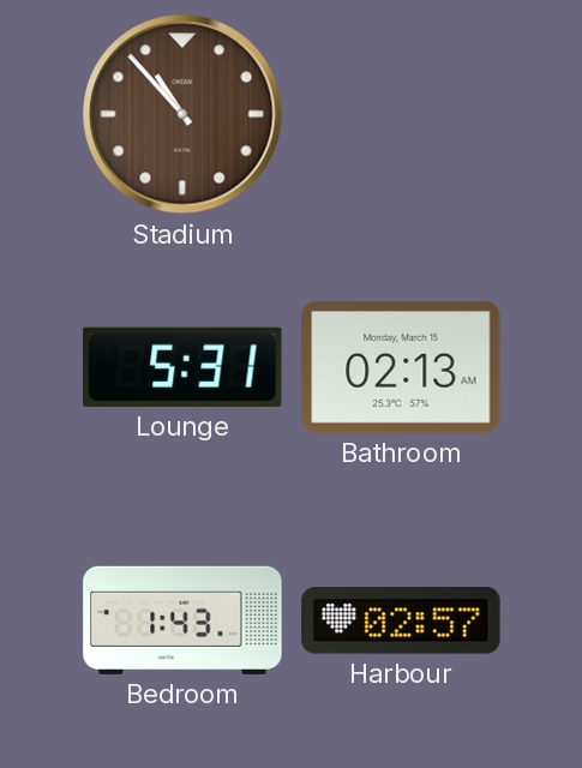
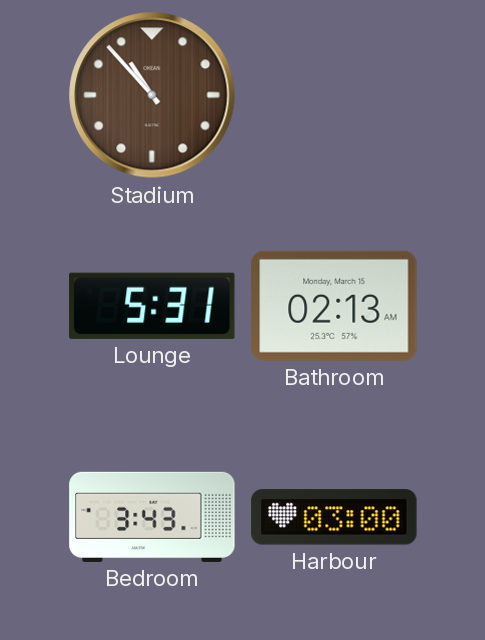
Bedroom: 1:43 -> 3:43 (152, 517)
Harbour: 02:57 -> 03:00 (334, 517)
